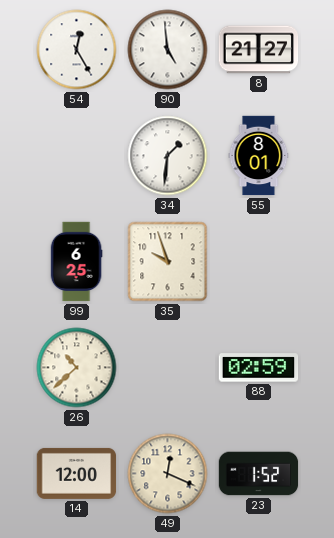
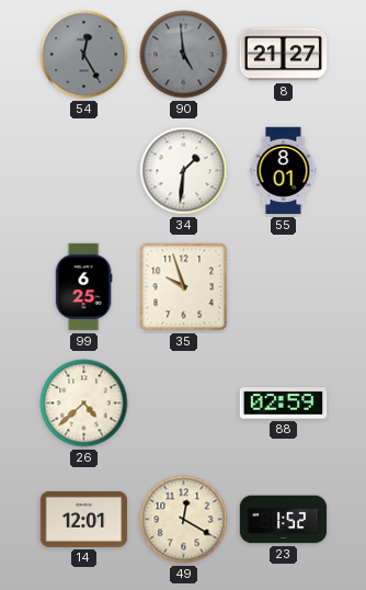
54 dial: white -> grey (84, 55)
90 dial: white -> grey (184, 55)
26: 10:38 -> 4:38 (84, 404)
14: 12:00 -> 12:01 (84, 519)
49: 12:19 -> 12:20 (184, 520)
